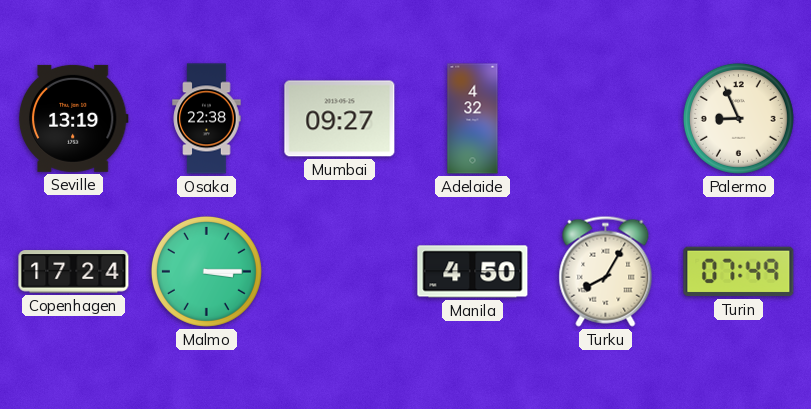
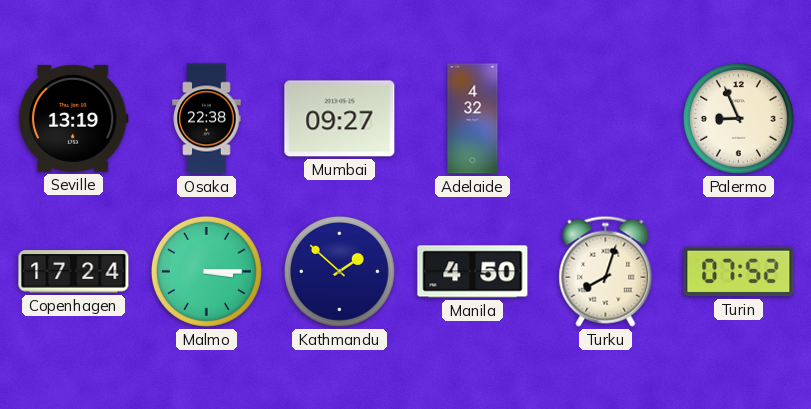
Kathmandu: none -> 1:52 (339, 271)
Turku: 8:05 -> 8:03 (606, 271)
Turin: 07:49 -> 07:52 (739, 272)
